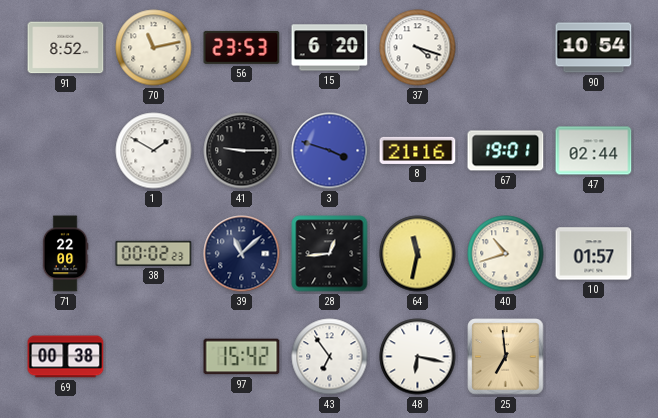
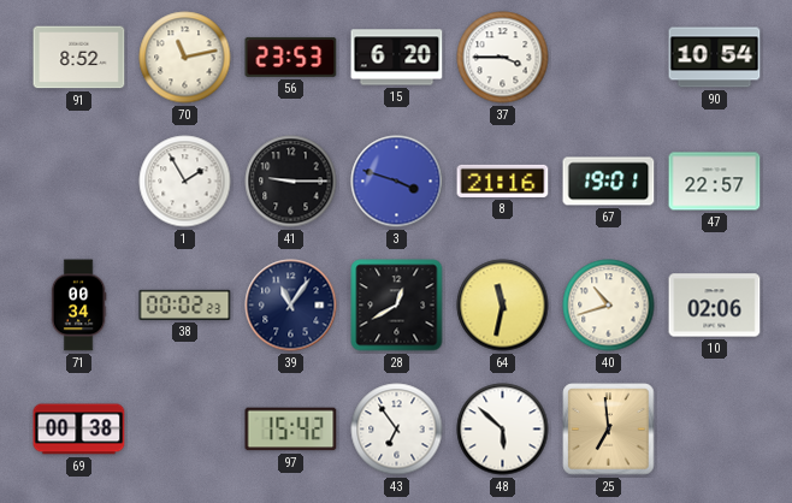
37: 4:18 -> 3:45 (503, 58)
1: 1:50 -> 1:55 (185, 182)
47: 02:44 -> 22:57 (715, 182)
71: 22:00 -> 00:34 (78, 306)
39: 11:08 -> 11:06 (291, 306)
28: 12:44 -> 12:40 (397, 306)
10: 01:57 -> 02:06 (715, 306)
48: 6:17 -> 5:52 (503, 430)
